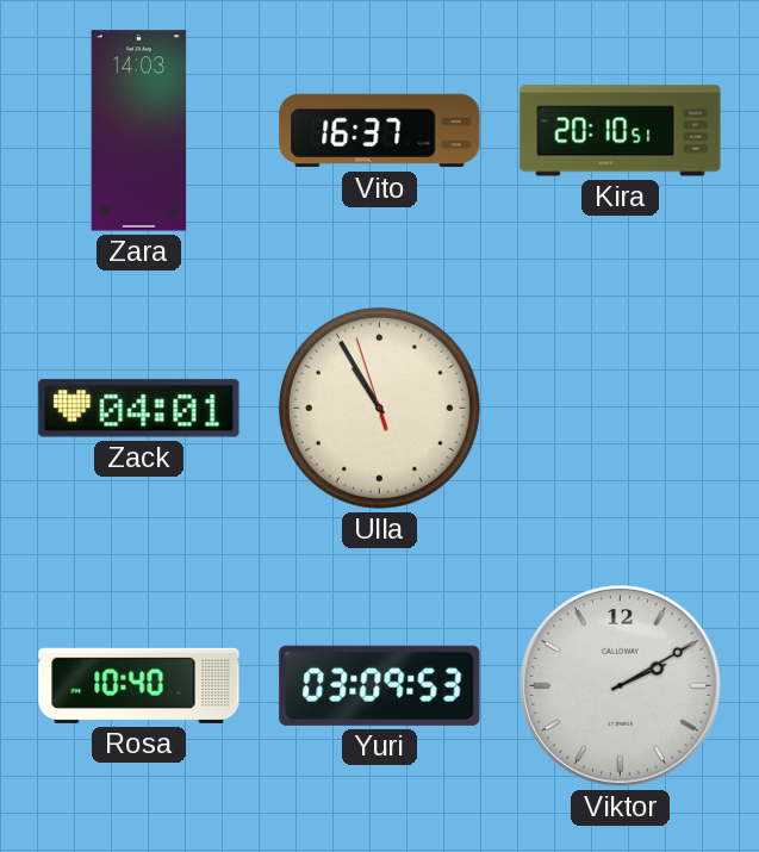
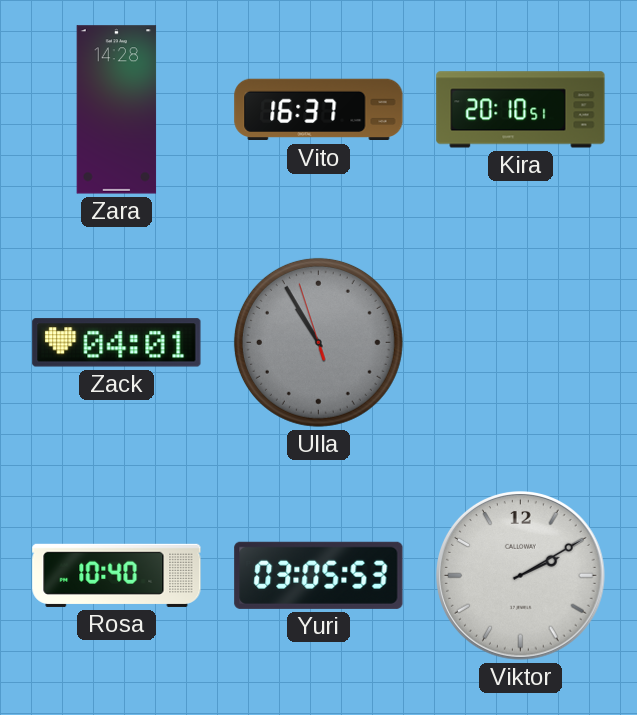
Zara: 14:03 -> 14:28 (117, 110)
Ulla dial: cream -> grey (318, 342)
Yuri: 03:09 -> 03:05 (319, 575)
